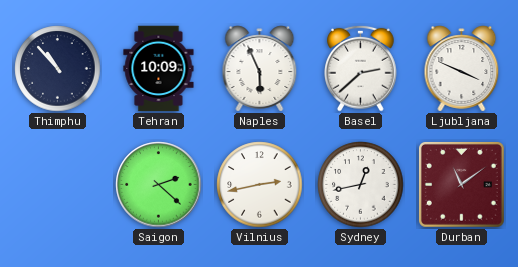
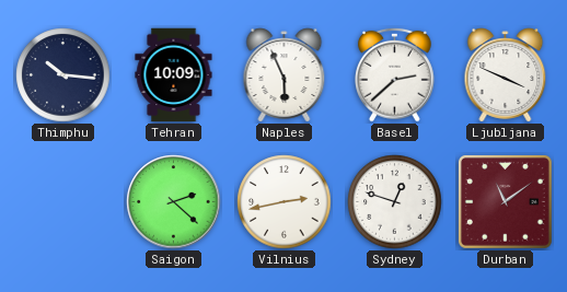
Thimphu: 10:53 -> 10:16 (63, 75)
Sydney: 12:43 -> 12:48 (395, 202)
